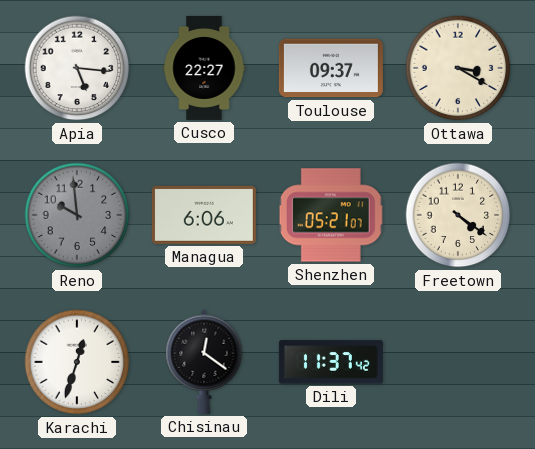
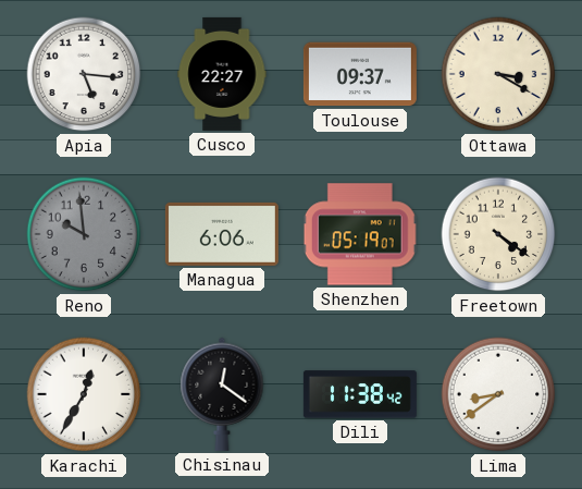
Shenzhen: 05:21 -> 05:19 (360, 234)
Karachi: 12:33 -> 12:35 (84, 394)
Dili: 11:37 -> 11:38 (360, 394)
Lima: none -> 8:39 (498, 394)
